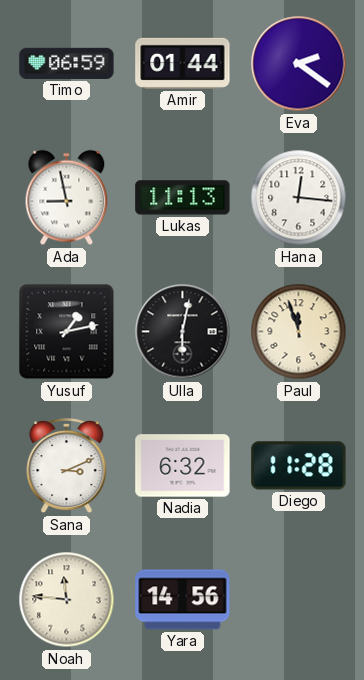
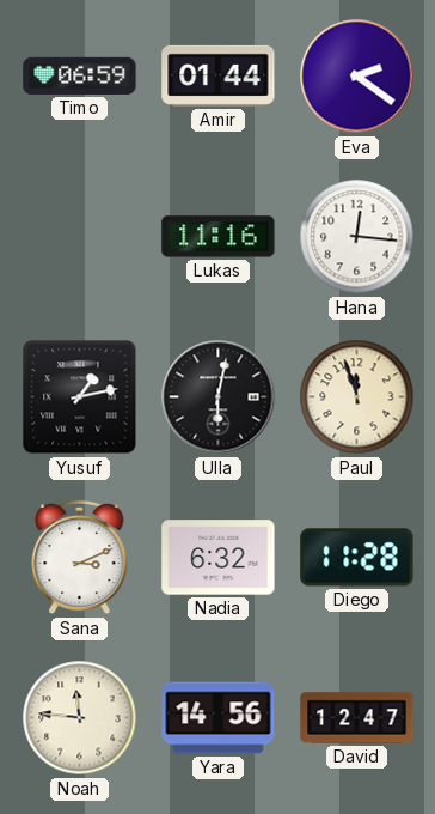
Ada: 8:58 -> none (67, 198)
Lukas: 11:13 -> 11:16 (219, 237)
David: none -> 12:47 (357, 718)
